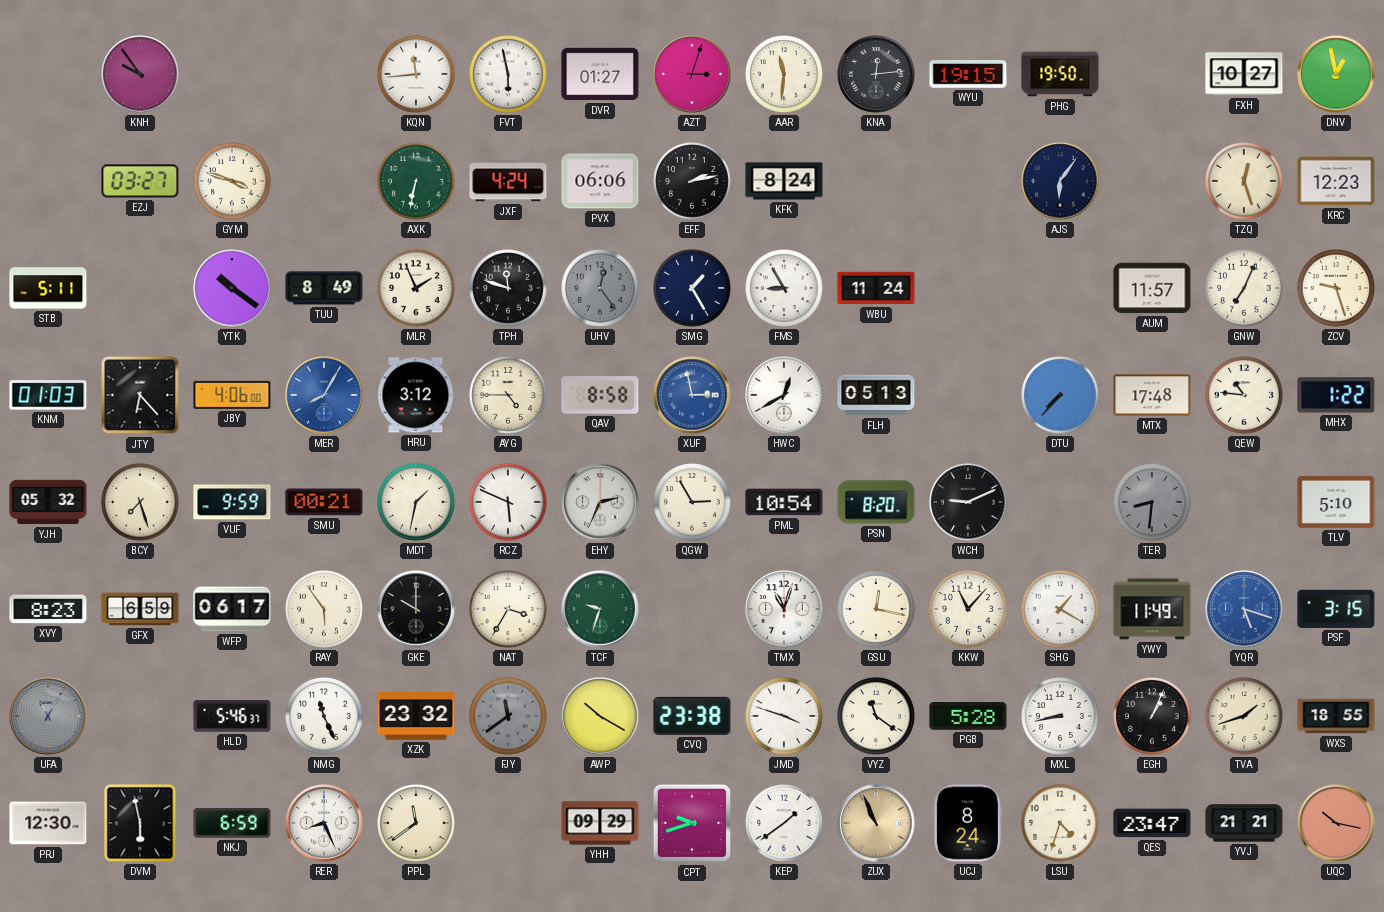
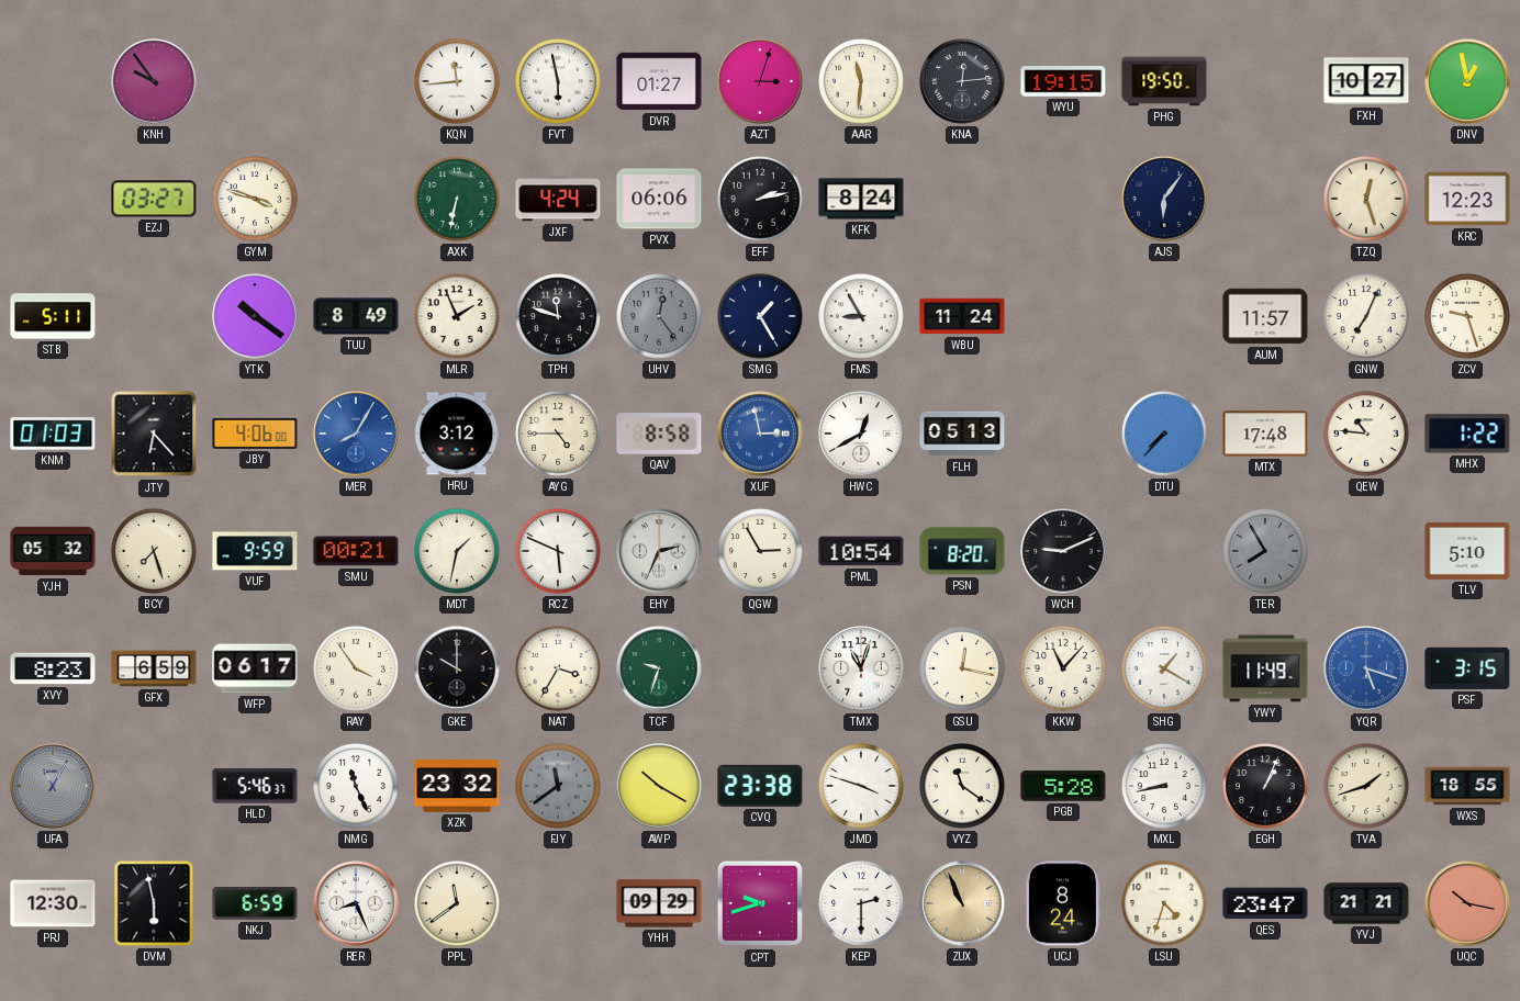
TER: 8:31 -> 7:55 (1266, 552)
RAY: 5:54 -> 3:54 (357, 670)
KEP: 1:39 -> 2:30 (862, 904)
